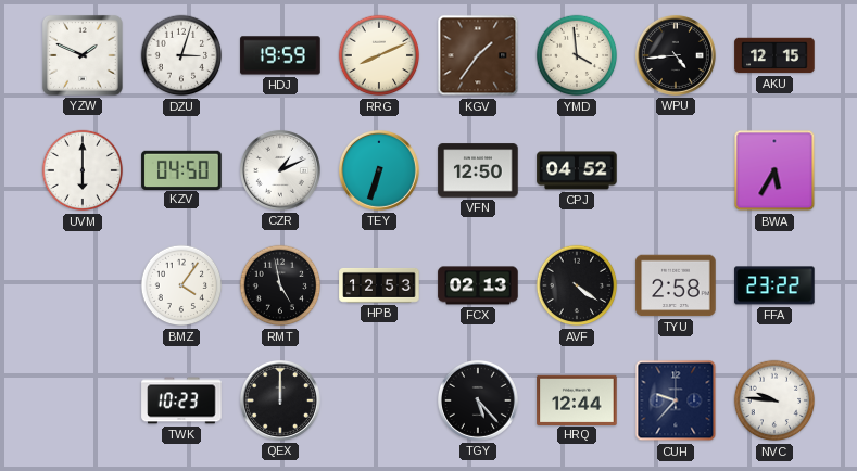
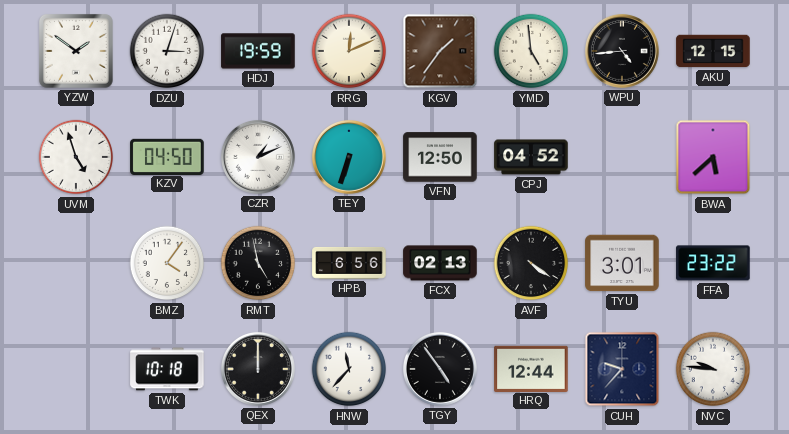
YZW: 1:49 -> 1:51 (76, 51)
RRG: 8:11 -> 12:11 (349, 51)
YMD: 3:59 -> 4:59 (531, 51)
UVM: 6:00 -> 4:57 (76, 157)
BWA: 5:35 -> 5:38 (713, 157)
HPB: 12:53 -> 6:56 (349, 263)
TYU: 2:58 -> 3:01 (622, 263)
TWK: 10:23 -> 10:18 (167, 369)
HNW: none -> 11:37 (349, 369)
TGY: 5:23 -> 4:54 (440, 369)
